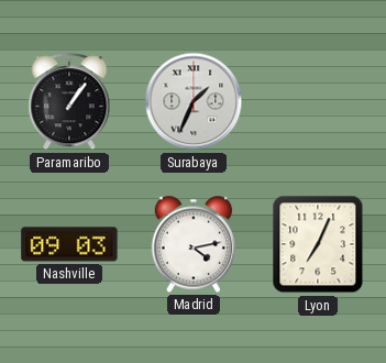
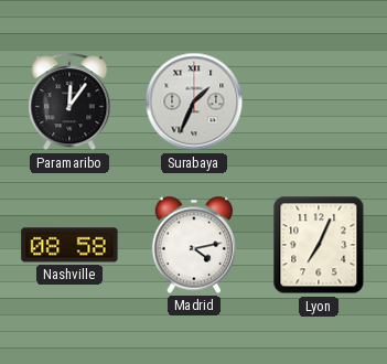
Paramaribo: 1:06 -> 12:06 (69, 103)
Nashville: 09:03 -> 08:58 (69, 245)
